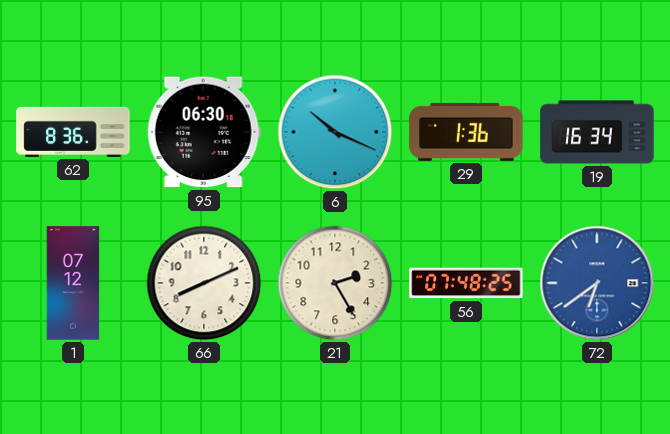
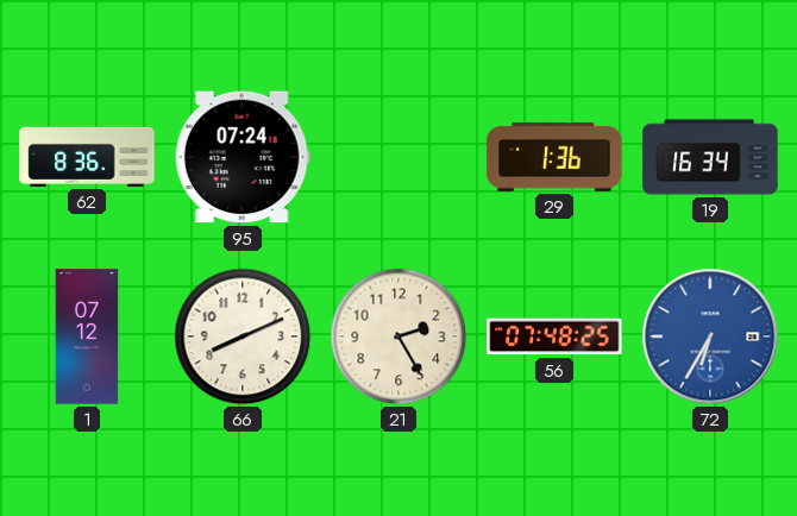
95: 06:30 -> 07:24 (243, 157)
6: 10:19 -> none (335, 132)
72: 6:39 -> 6:35 (710, 336)
